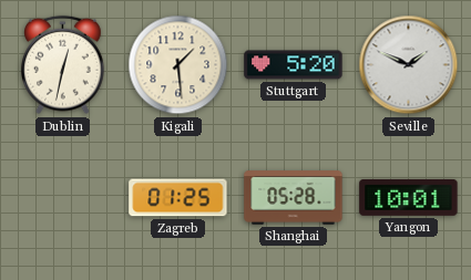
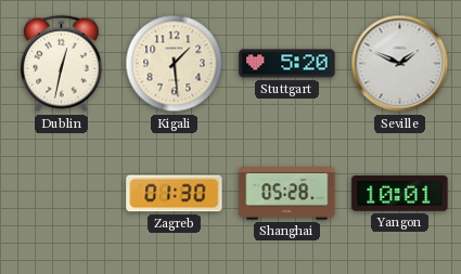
Zagreb: 01:25 -> 01:30 (175, 194)
